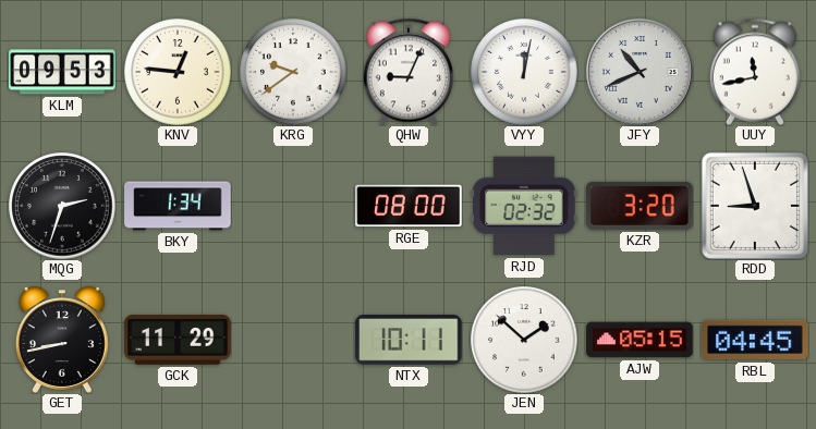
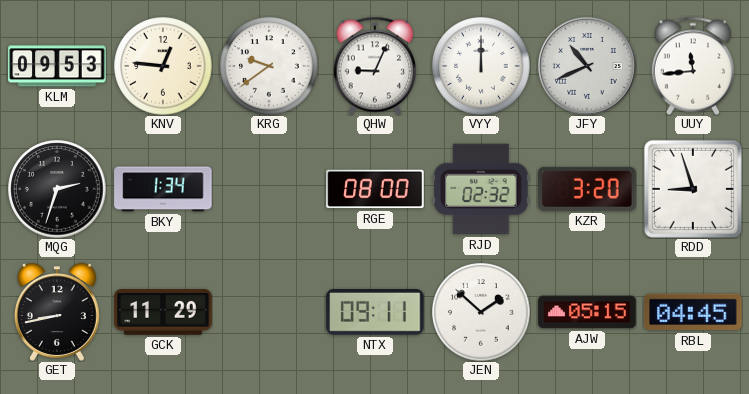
VYY: 12:02 -> 12:00 (481, 66)
UUY: 11:43 -> 11:44 (693, 66)
NTX: 10:11 -> 09:11 (375, 313)
